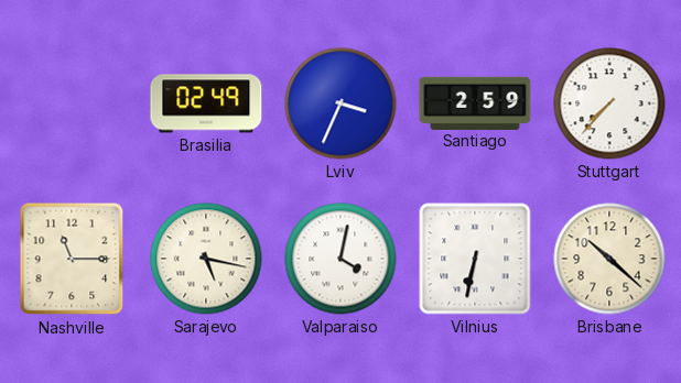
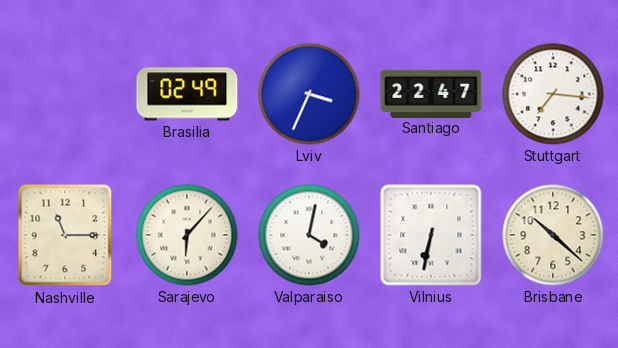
Santiago: 2:59 -> 22:47 (431, 93)
Stuttgart: 7:37 -> 7:16 (553, 94)
Sarajevo: 5:17 -> 6:07 (187, 235)
